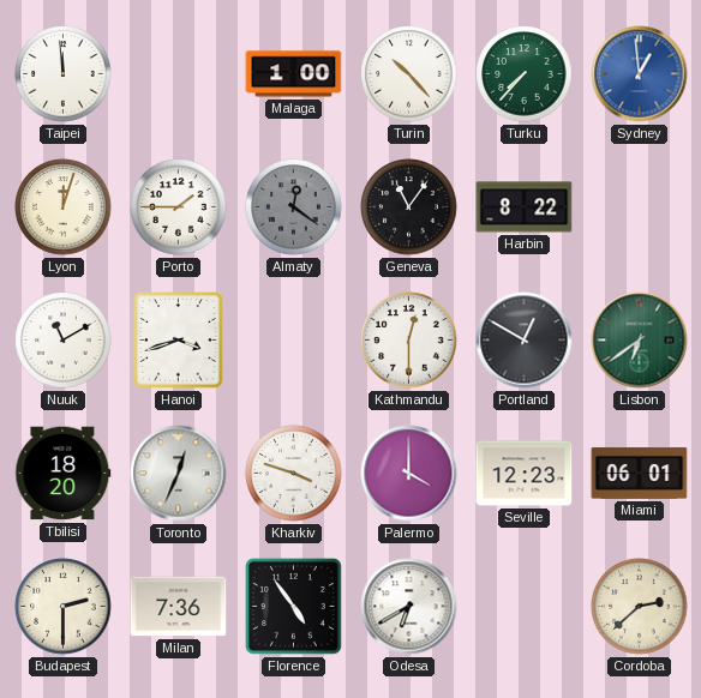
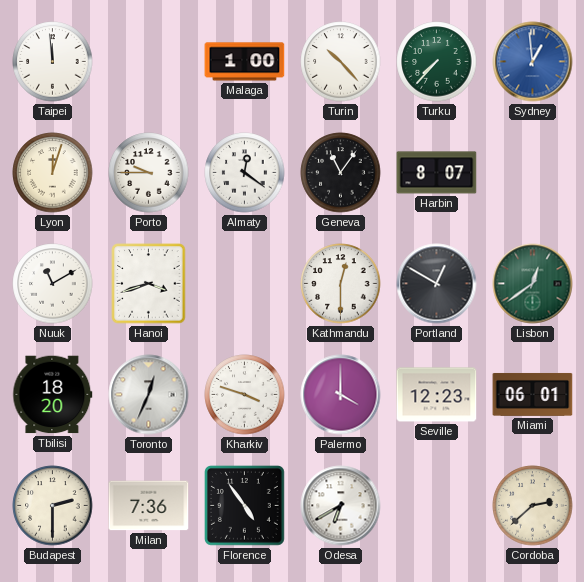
Porto: 1:45 -> 9:45 (149, 173)
Almaty dial: grey -> white (245, 173)
Harbin: 8:22 -> 8:07 (437, 173)
Lisbon: 6:39 -> 12:39 (533, 284)
